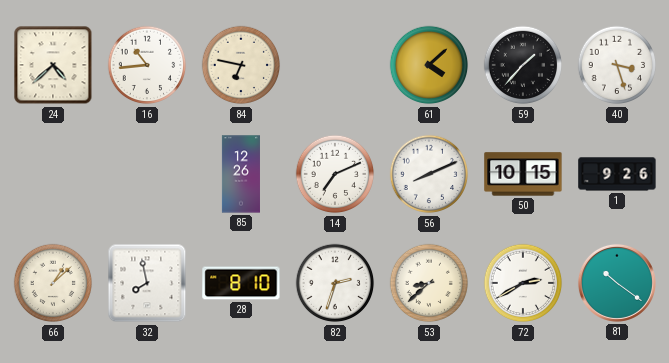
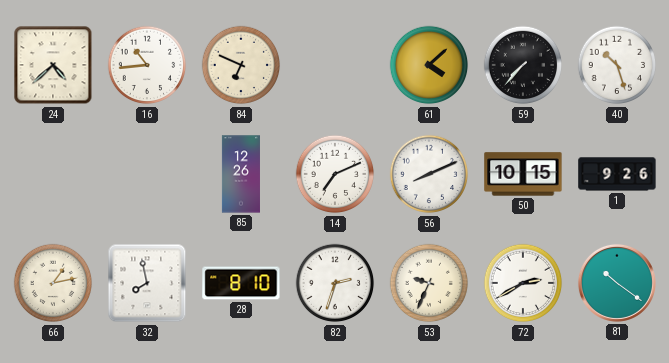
84: 6:47 -> 6:49 (241, 65)
59: 1:37 -> 7:37 (523, 65)
40: 3:27 -> 10:27 (617, 65)
66: 1:08 -> 1:13 (53, 283)
53: 8:38 -> 9:34 (429, 283)
